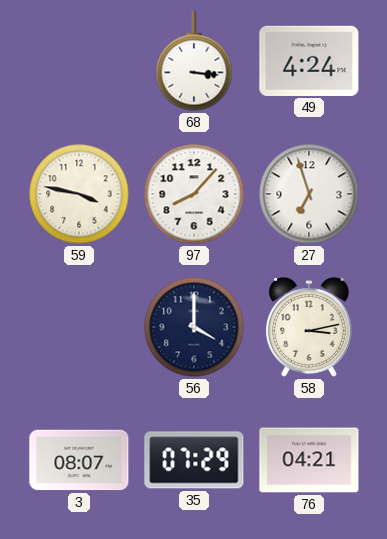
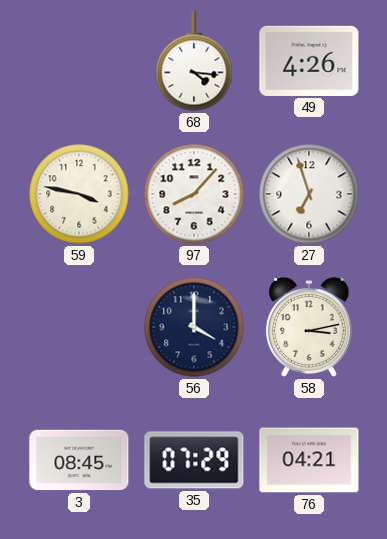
68: 3:16 -> 4:16 (194, 61)
49: 4:24 -> 4:26 (309, 61)
3: 08:07 -> 08:45 (79, 460)
